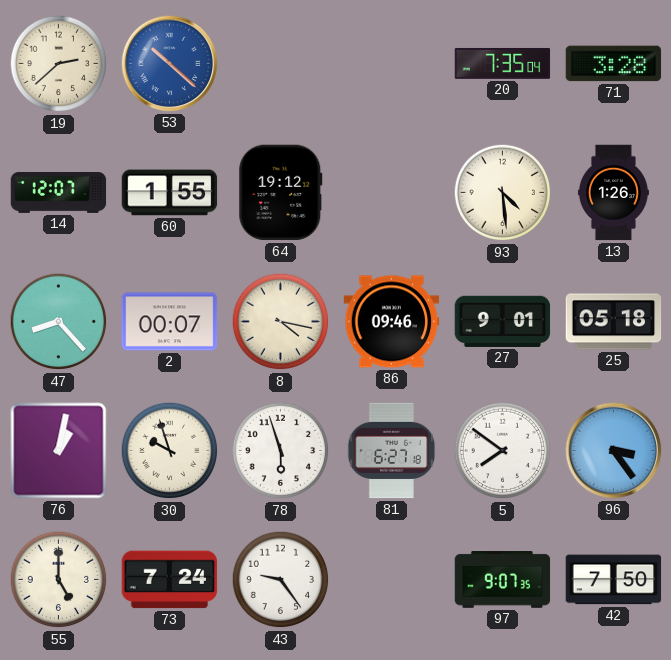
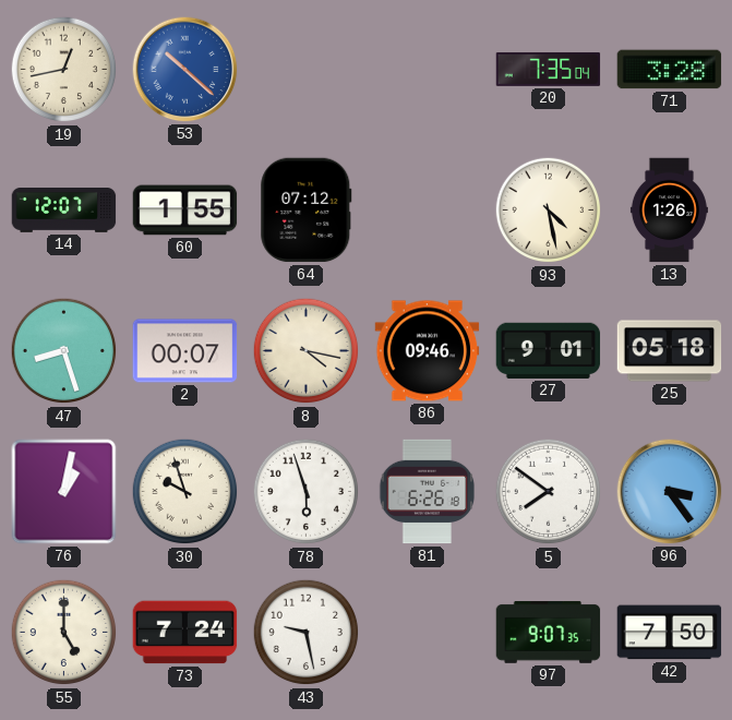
19: 2:38 -> 12:43 (64, 70)
64: 19:12 -> 07:12 (307, 211)
93: 4:29 -> 4:28 (549, 211)
47: 8:23 -> 8:27 (64, 351)
81: 6:27 -> 6:26 (428, 492)
43: 9:24 -> 9:28 (307, 633)
